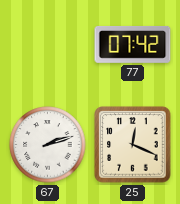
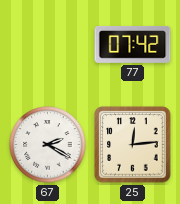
67: 2:12 -> 2:20 (48, 145)
25: 12:19 -> 12:14 (133, 145)
